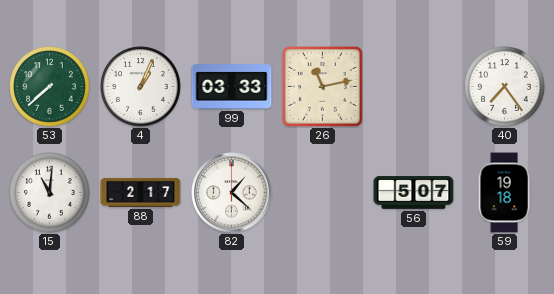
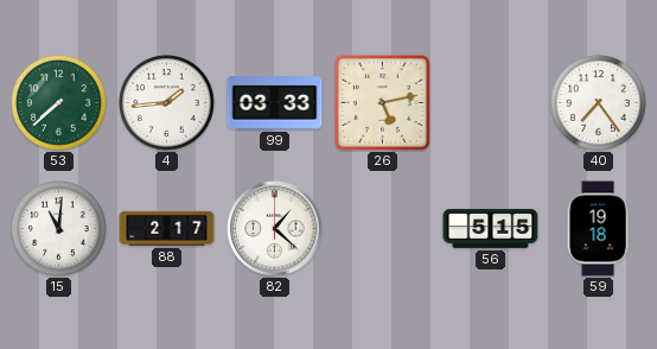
4: 1:04 -> 1:44 (167, 103)
26: 11:13 -> 5:13 (382, 102)
56: 5:07 -> 5:15 (491, 229)
